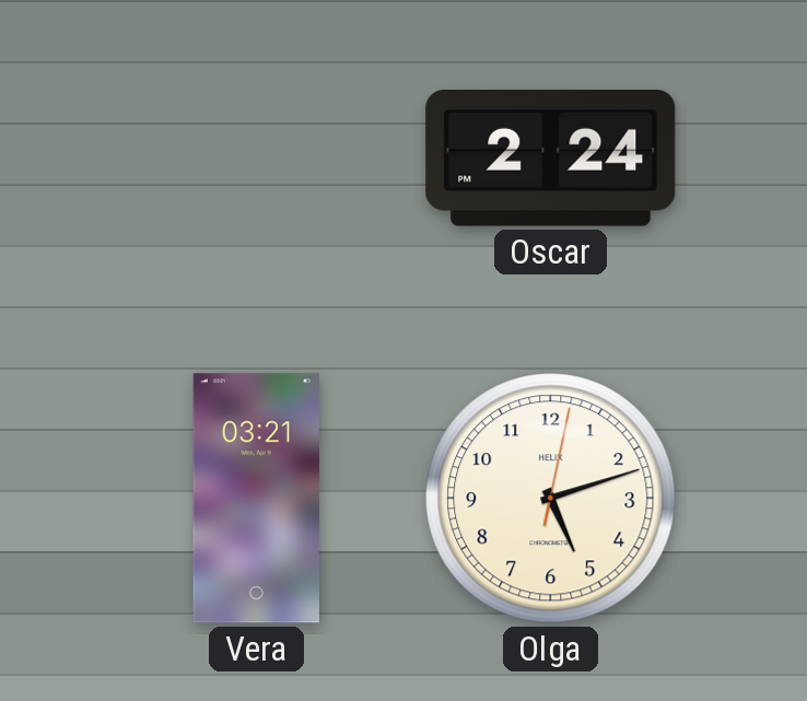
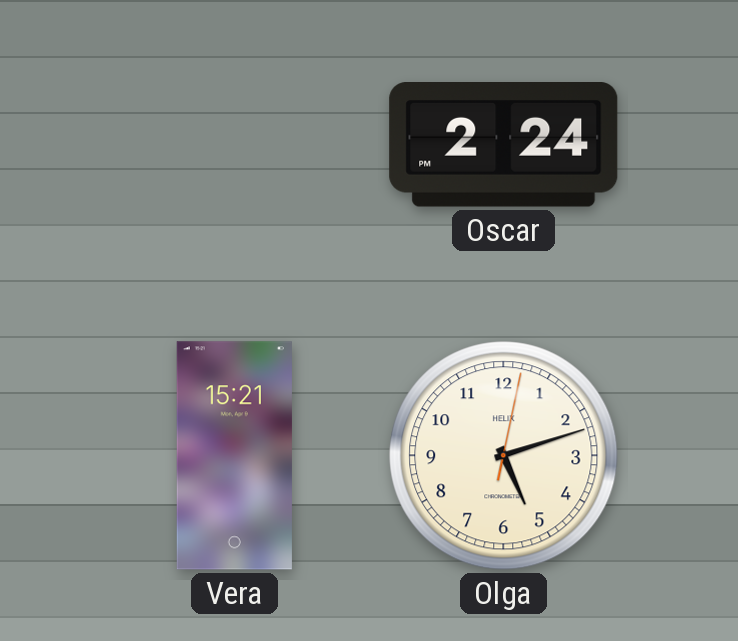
Vera: 03:21 -> 15:21 (234, 456)
